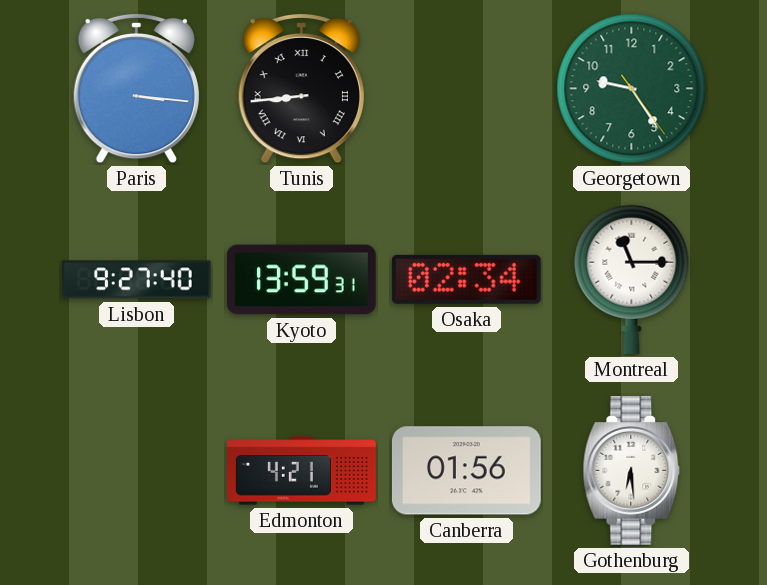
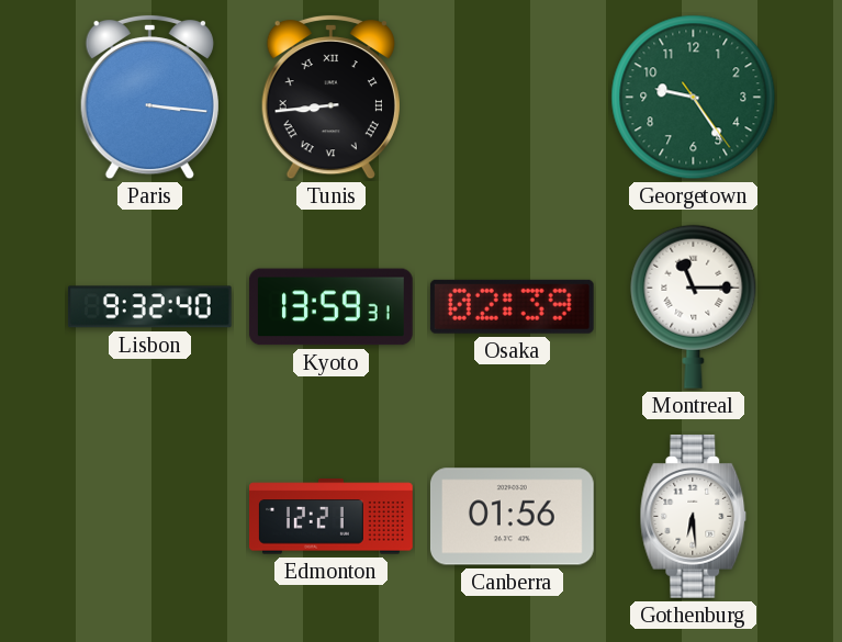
Lisbon: 9:27 -> 9:32 (149, 307)
Osaka: 02:34 -> 02:39 (512, 306)
Edmonton: 4:21 -> 12:21 (332, 517)
